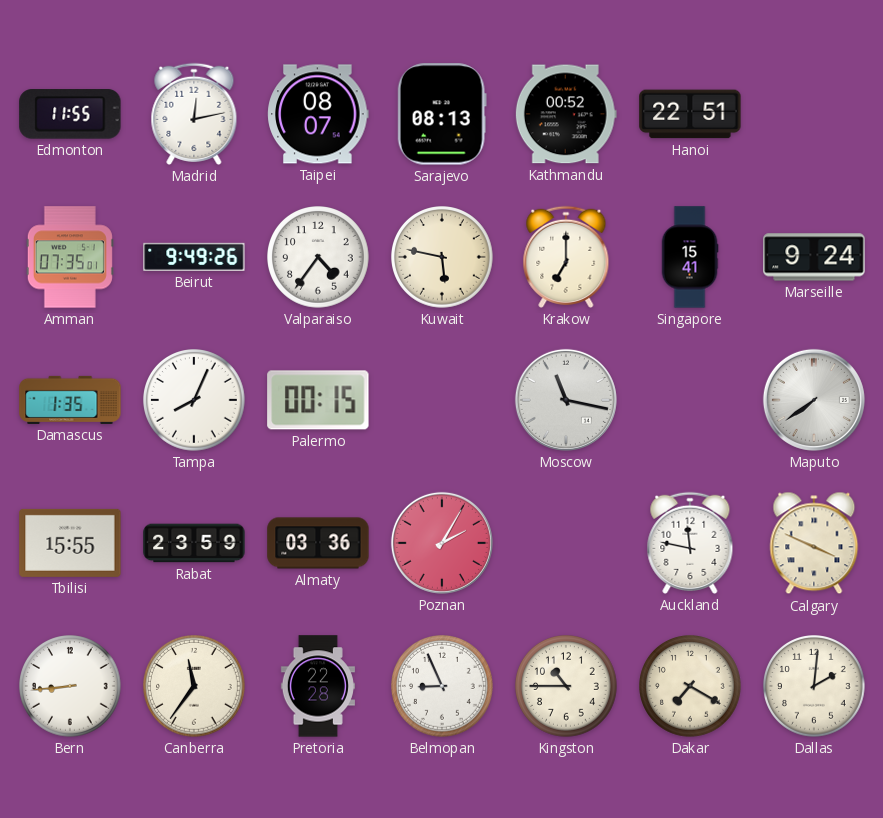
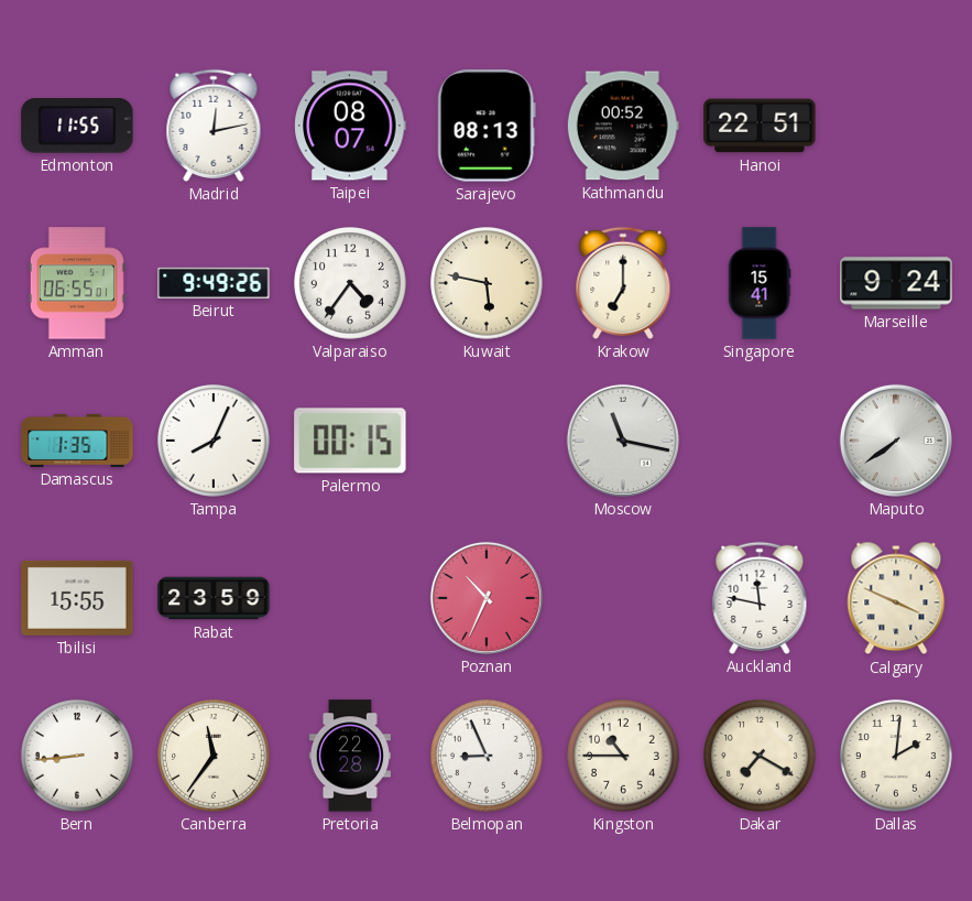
Amman: 07:35 -> 06:55 (77, 283)
Almaty: 03:36 -> none (318, 543)
Poznan: 2:05 -> 10:34 (487, 598)
